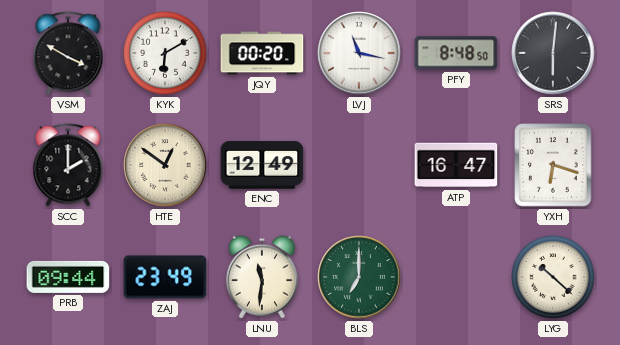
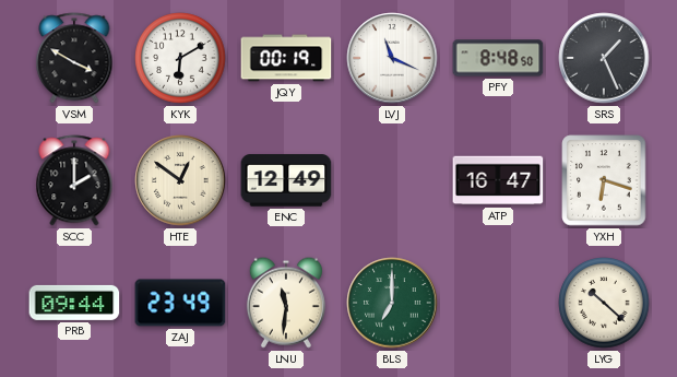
JQY: 00:20 -> 00:19 (286, 58)
LVJ: 11:17 -> 11:19 (392, 58)
SRS: 6:01 -> 1:26 (604, 58)
